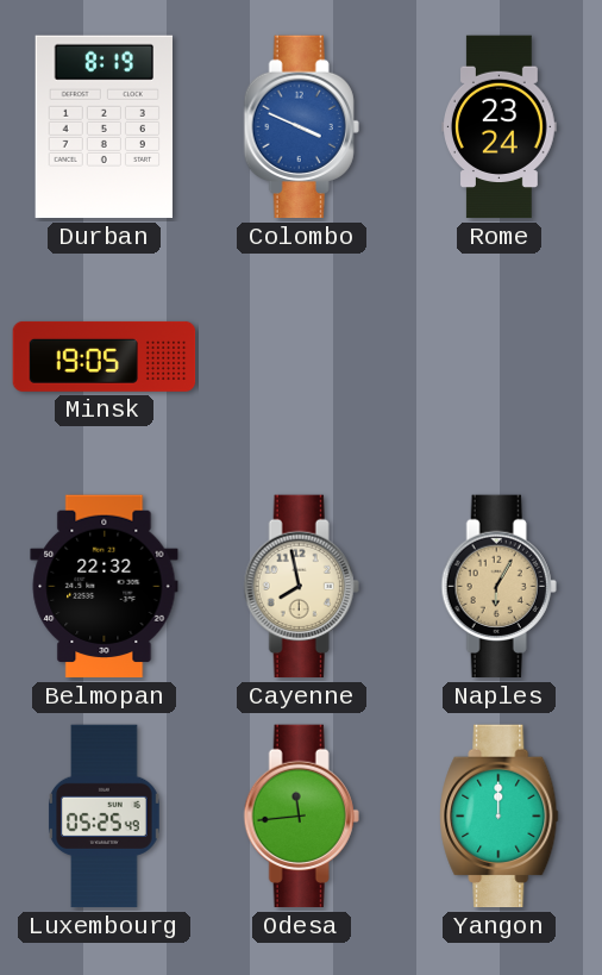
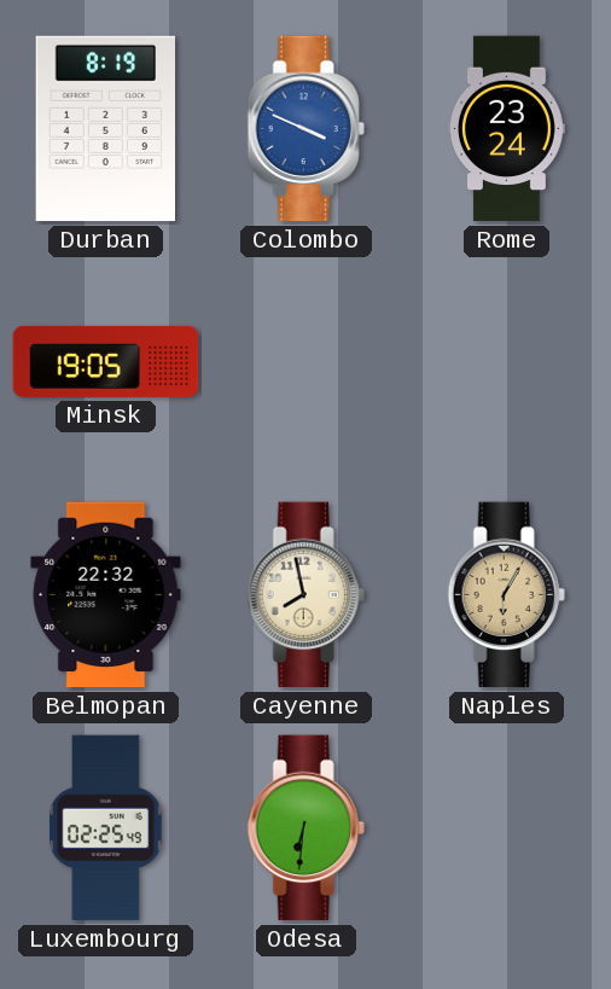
Luxembourg: 05:25 -> 02:25 (106, 828)
Odesa: 11:44 -> 6:31 (305, 828)
Yangon: 12:00 -> none (500, 817)
